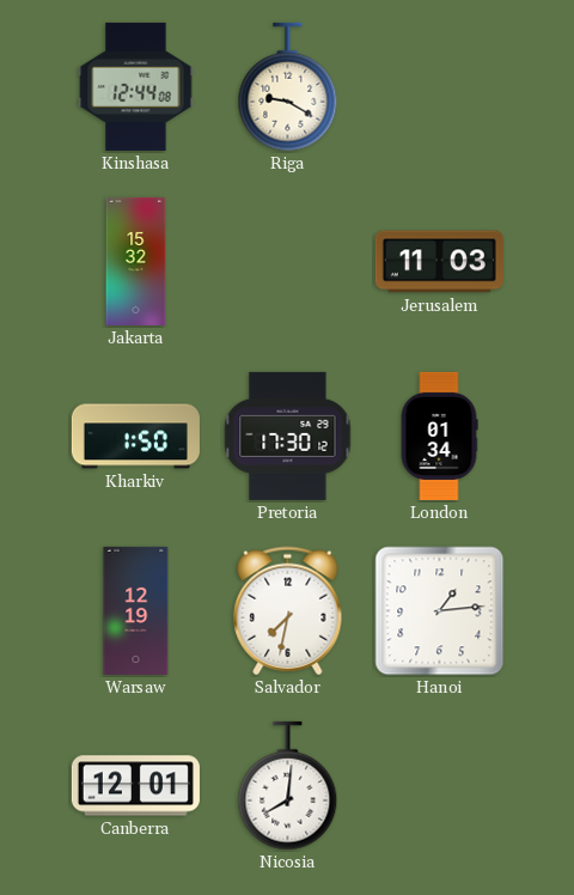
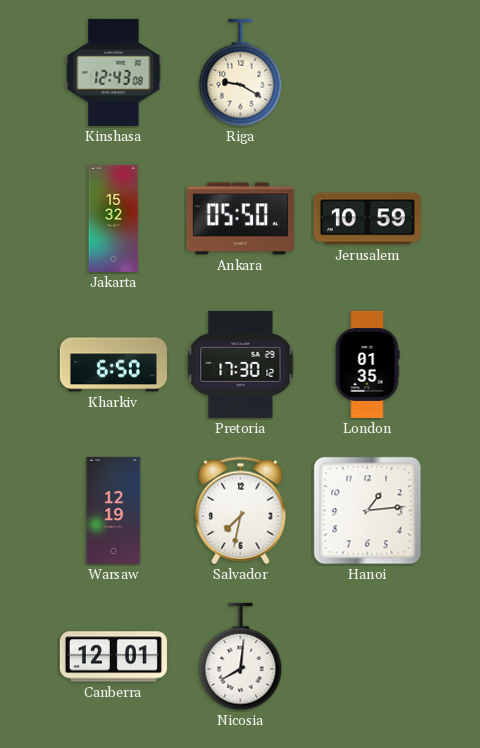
Kinshasa: 12:44 -> 12:43 (114, 72)
Ankara: none -> 05:50 (240, 219)
Jerusalem: 11:03 -> 10:59 (367, 219)
Kharkiv: 1:50 -> 6:50 (113, 365)
London: 01:34 -> 01:35 (367, 364)
